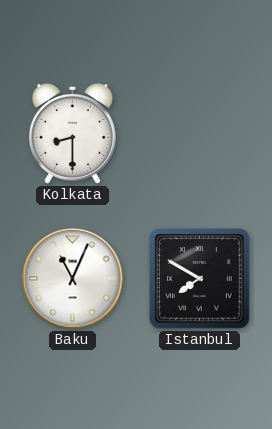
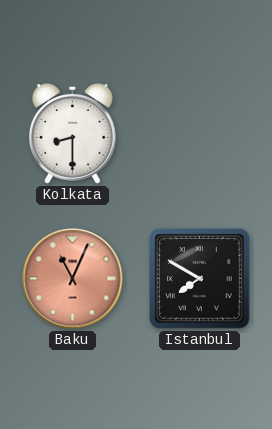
Baku dial: white -> salmon (73, 279)
